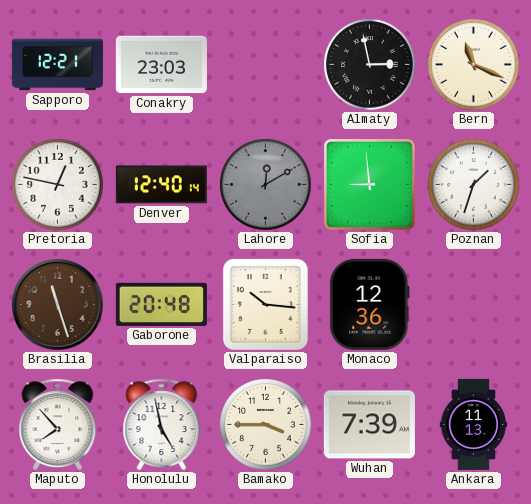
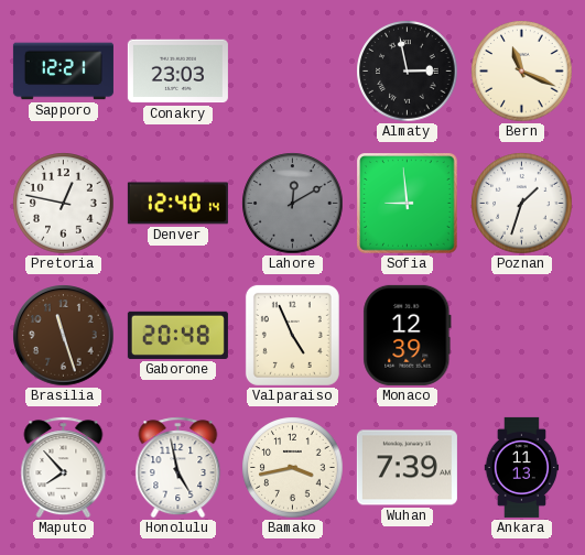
Valparaiso: 10:16 -> 4:56 (292, 335)
Monaco: 12:36 -> 12:39 (408, 335)
Bamako: 3:45 -> 3:43 (293, 468)
